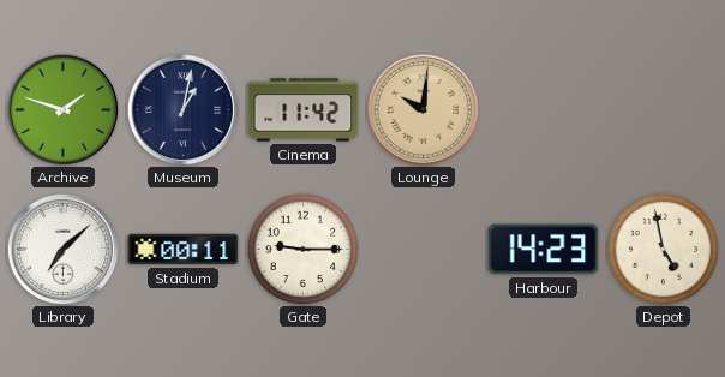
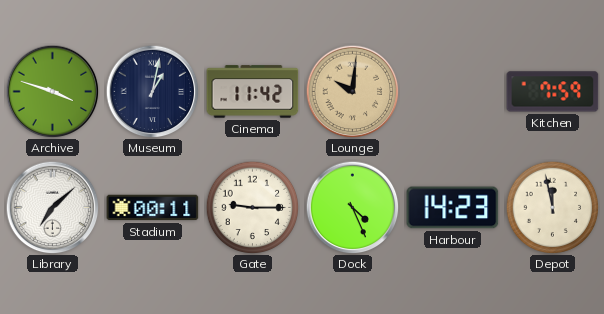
Archive: 1:48 -> 3:48 (52, 91)
Kitchen: none -> 7:59 (553, 92)
Dock: none -> 4:26 (352, 207)
Depot: 4:58 -> 11:58 (552, 207)
